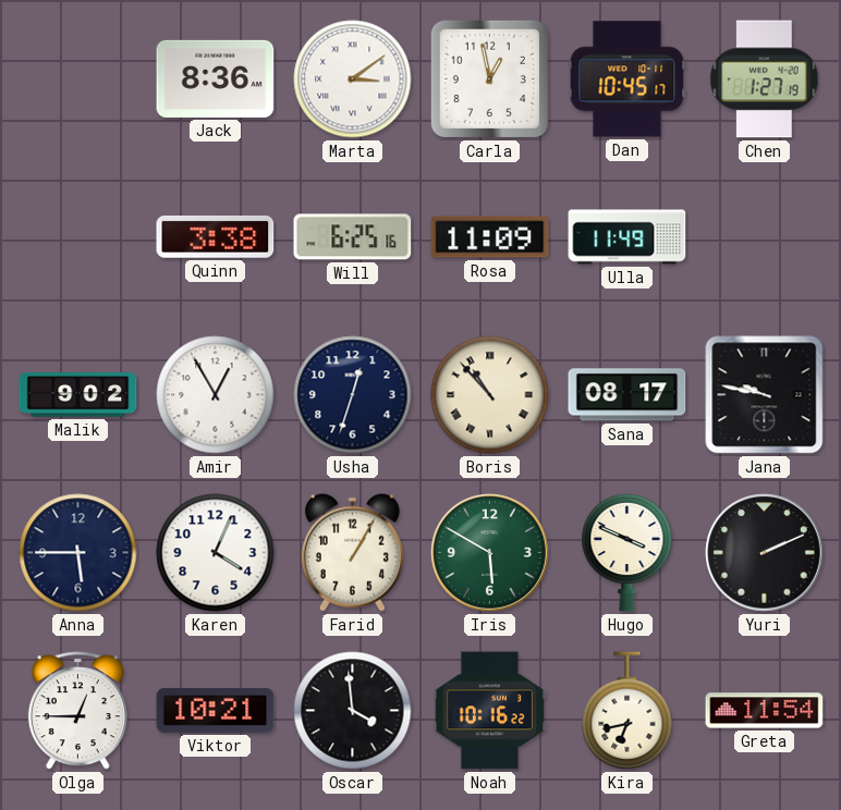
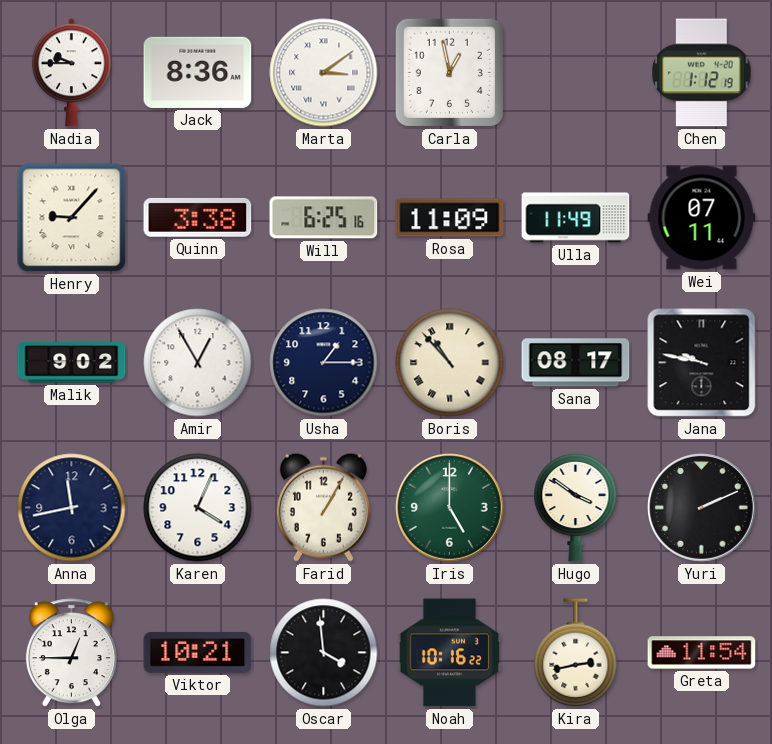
Nadia: none -> 9:45 (71, 73)
Dan: 10:45 -> none (627, 79)
Chen: 1:27 -> 1:12 (702, 73)
Henry: none -> 9:07 (72, 218)
Wei: none -> 07:11 (702, 218)
Usha: 12:33 -> 1:15 (324, 363)
Anna: 5:45 -> 11:43 (72, 508)
Iris: 5:50 -> 5:00 (450, 508)
Hugo: 3:49 -> 3:51 (576, 507)
Kira: 6:43 -> 2:43 (576, 653)
